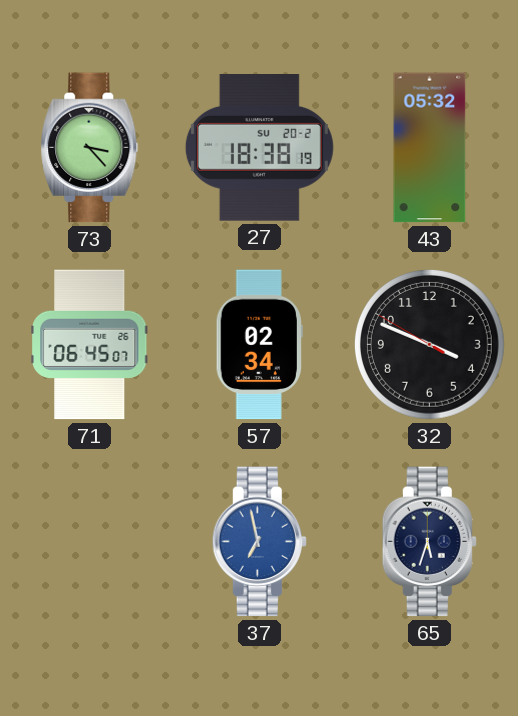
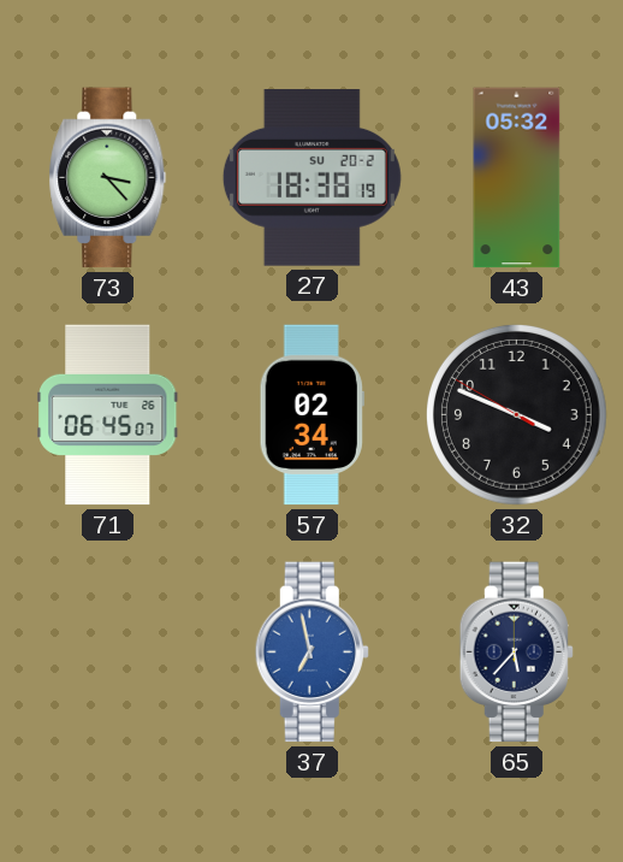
65: 5:33 -> 5:37 (516, 653)
